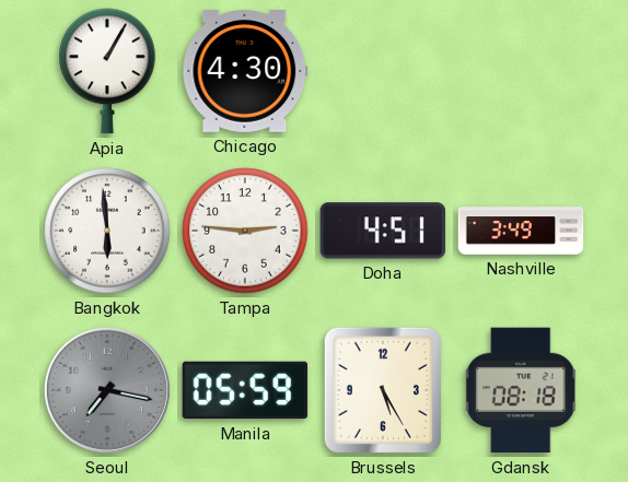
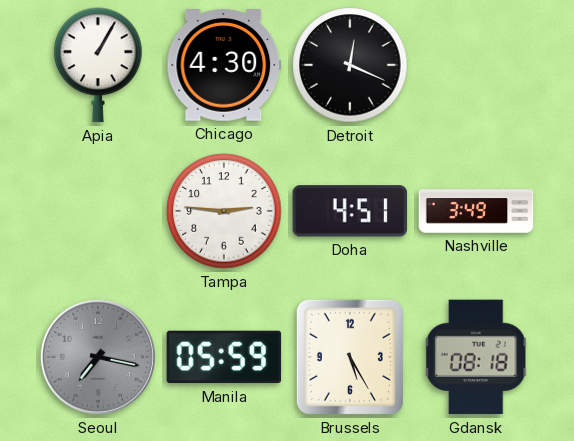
Detroit: none -> 12:19 (350, 65)
Bangkok: 5:59 -> none (107, 231)
